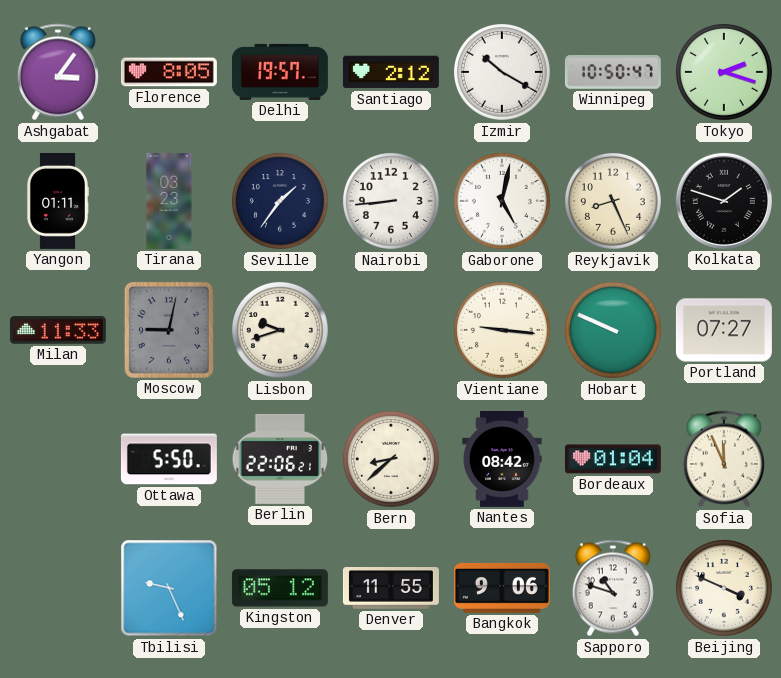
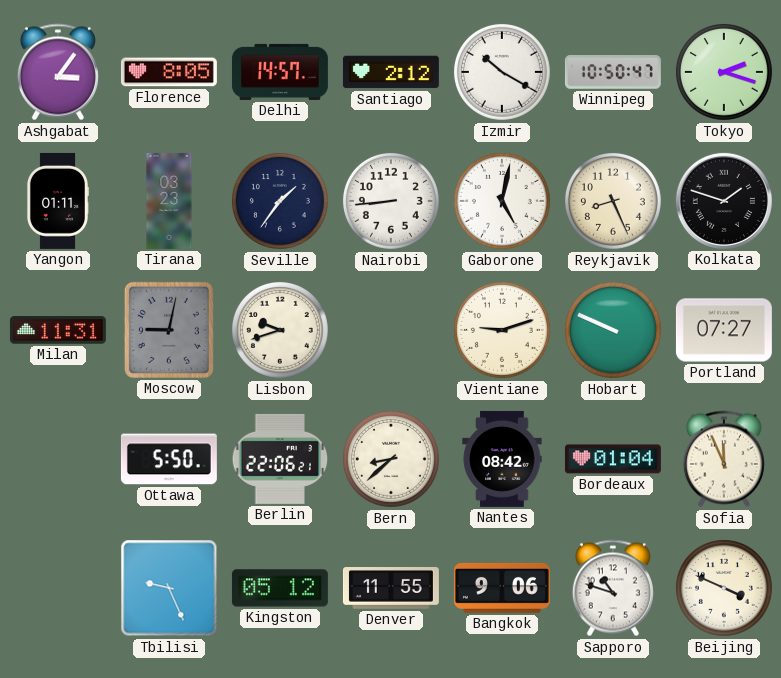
Delhi: 19:57 -> 14:57 (280, 72)
Milan: 11:33 -> 11:31 (58, 330)
Vientiane: 9:16 -> 9:12 (502, 330)
